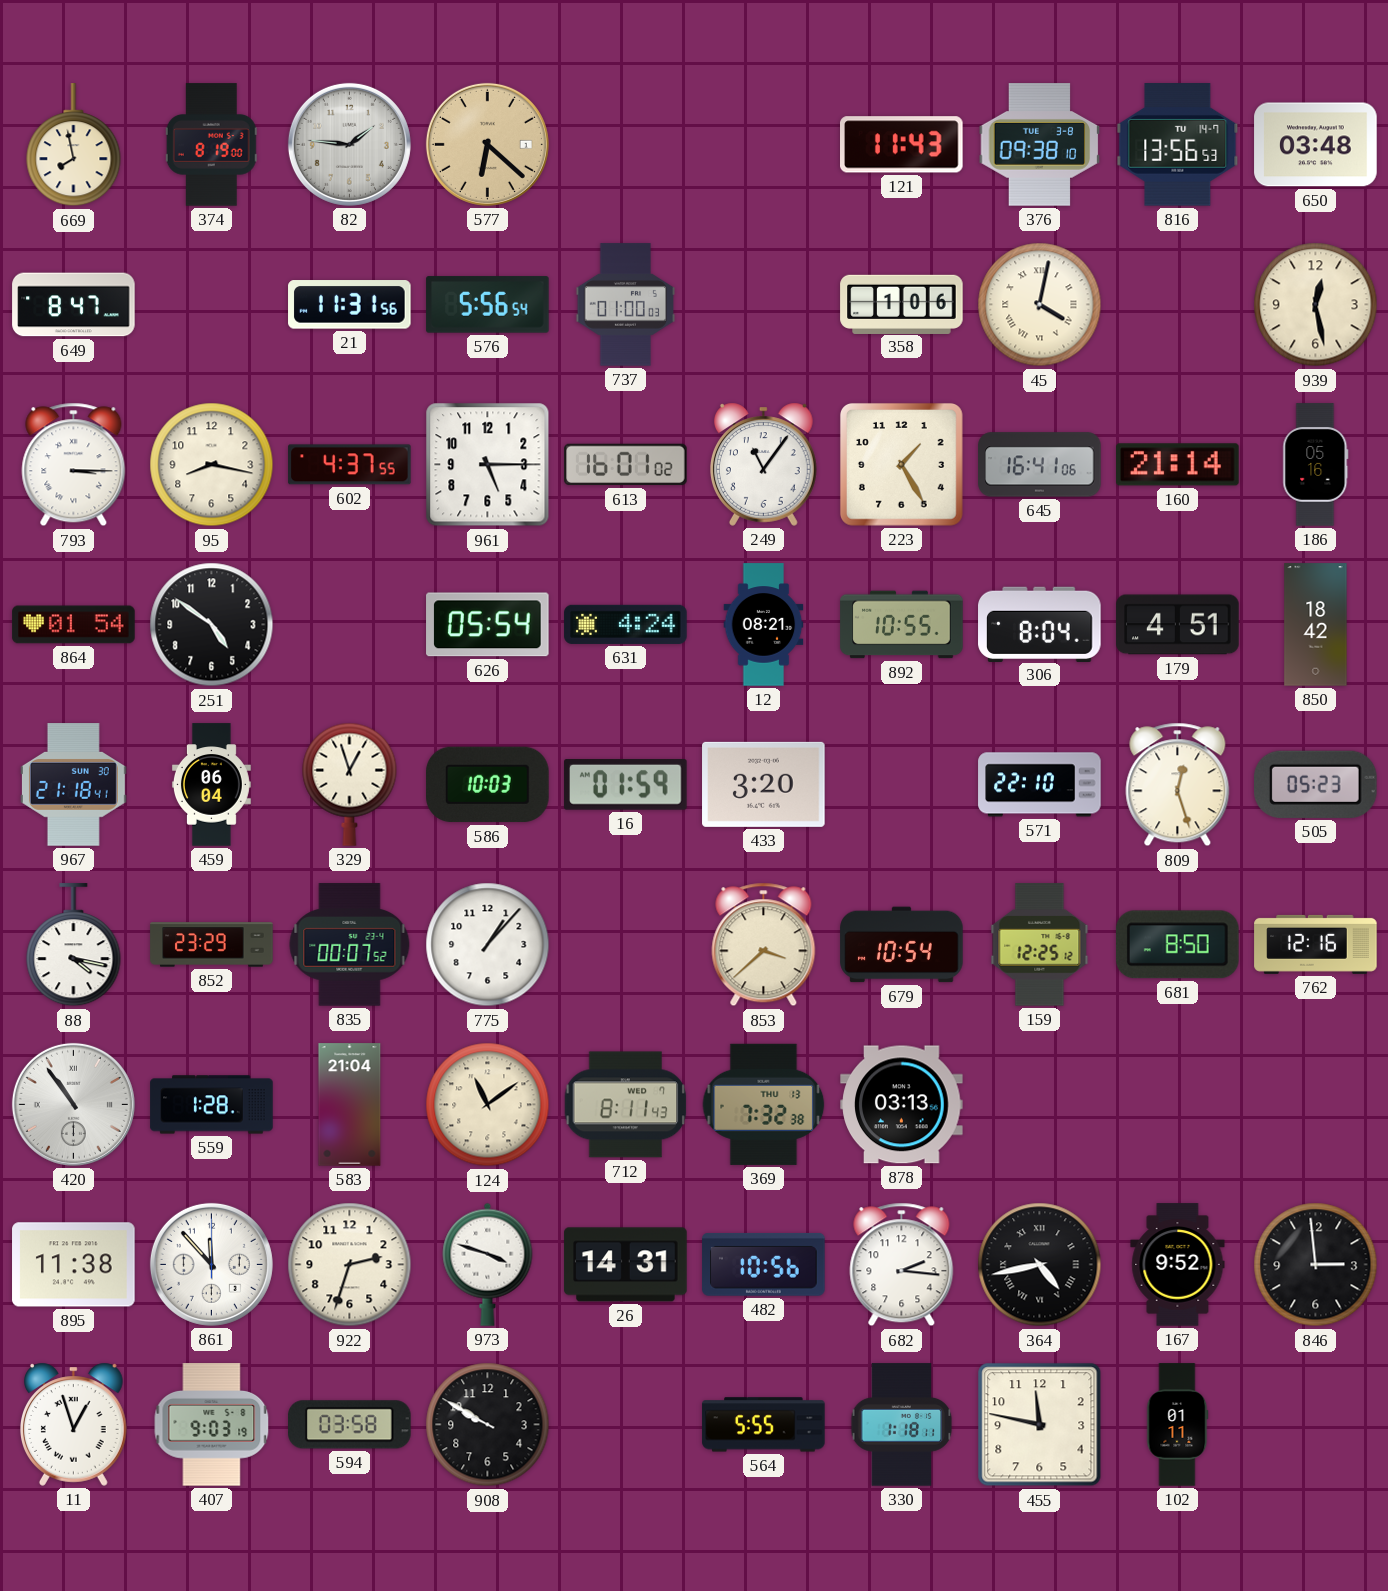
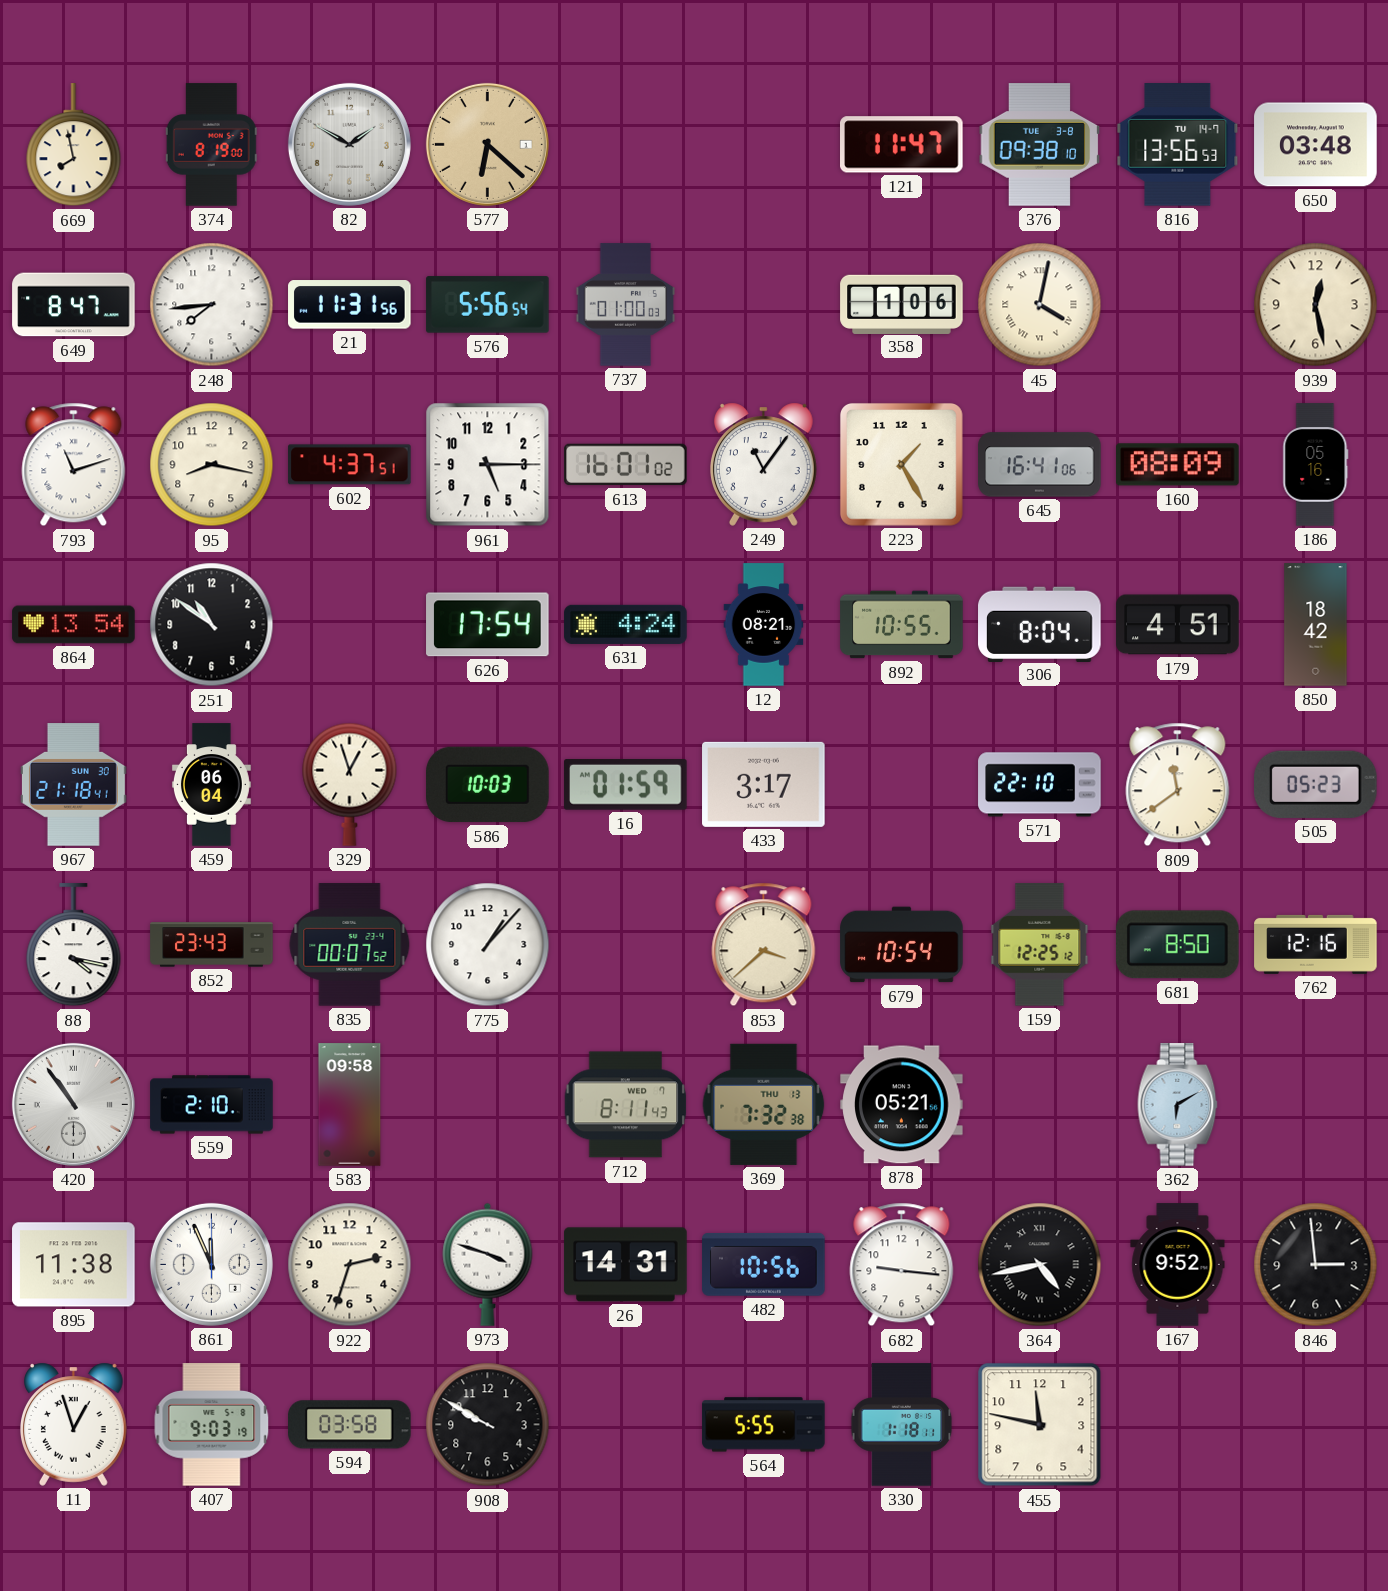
82: 1:46 -> 1:50 (349, 144)
121: 11:43 -> 11:47 (902, 145)
248: none -> 7:44 (212, 305)
793: 3:15 -> 11:12 (74, 465)
602: 4:37:55 -> 4:37:51 (350, 465)
160: 21:14 -> 08:09 (1178, 465)
864: 01:54 -> 13:54 (74, 625)
251: 4:51 -> 10:51 (212, 625)
626: 05:54 -> 17:54 (488, 625)
433: 3:20 -> 3:17 (764, 784)
809: 12:27 -> 11:39 (1178, 785)
852: 23:29 -> 23:43 (212, 945)
559: 1:28 -> 2:10 (212, 1105)
583: 21:04 -> 09:58 (350, 1105)
124: 11:09 -> none (488, 1105)
878: 03:13 -> 05:21 (902, 1105)
362: none -> 6:10 (1178, 1105)
861: 11:53 -> 11:56 (211, 1264)
682: 2:16 -> 9:16 (902, 1265)
102: 01:11 -> none (1178, 1425)
